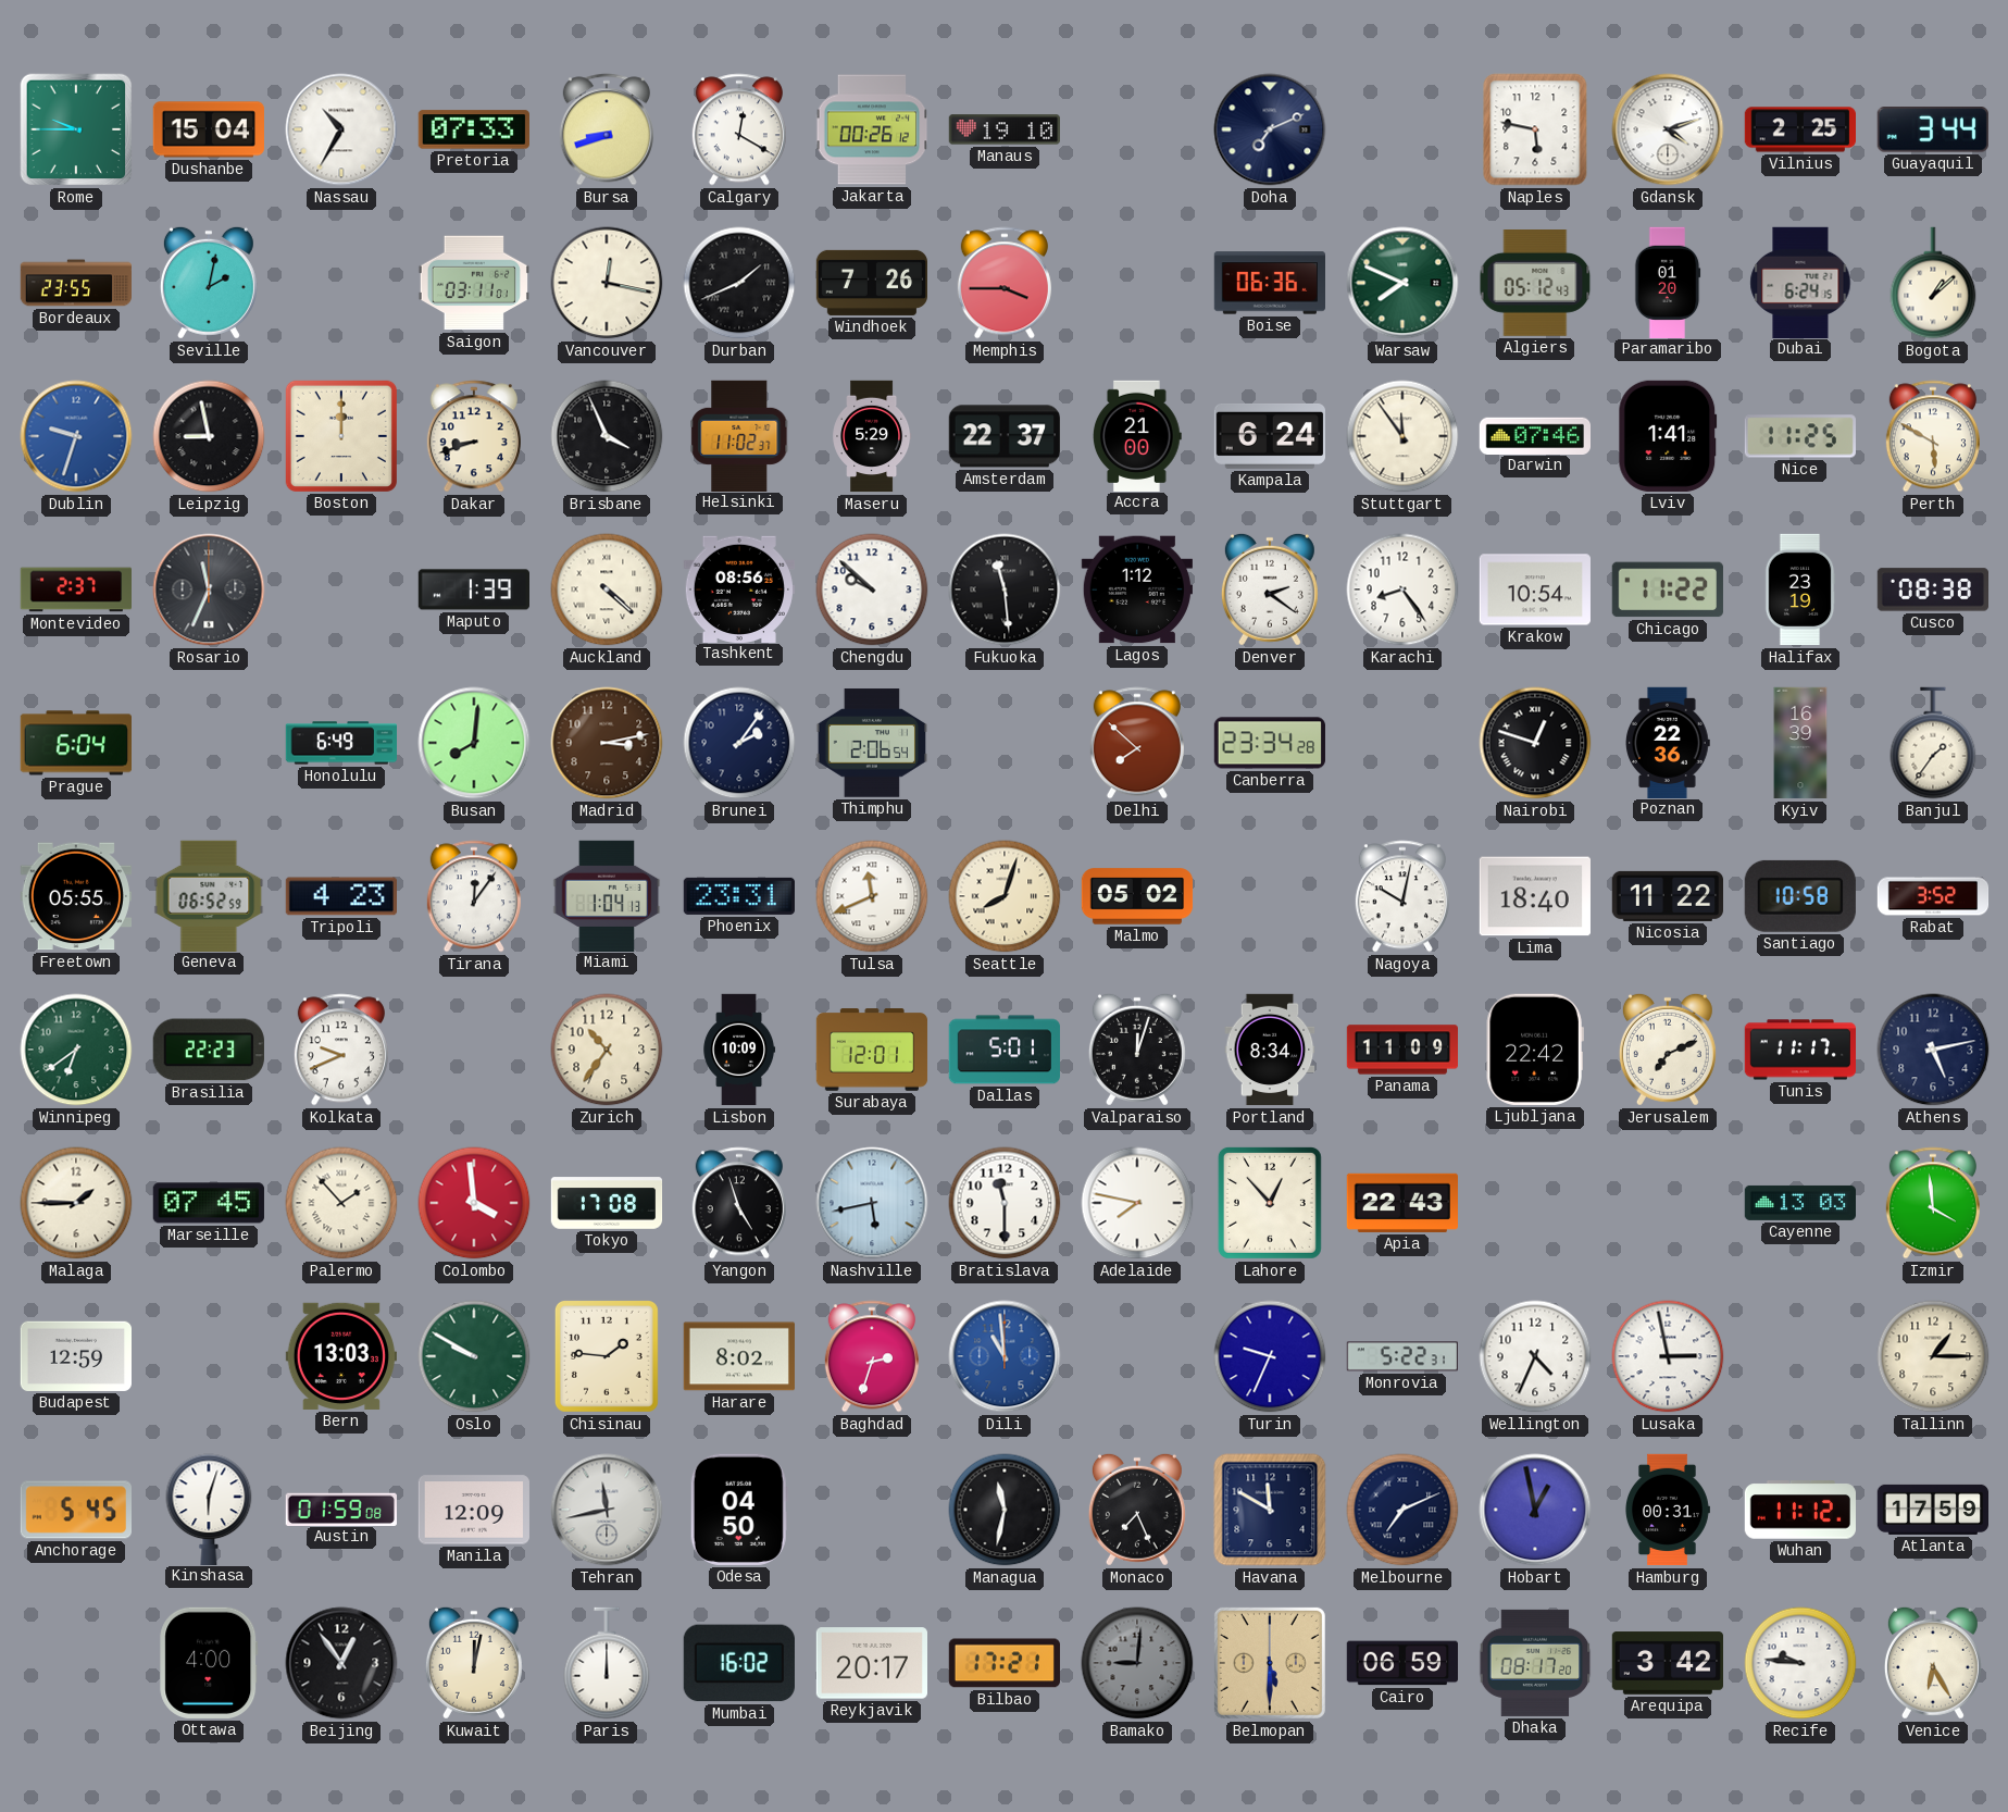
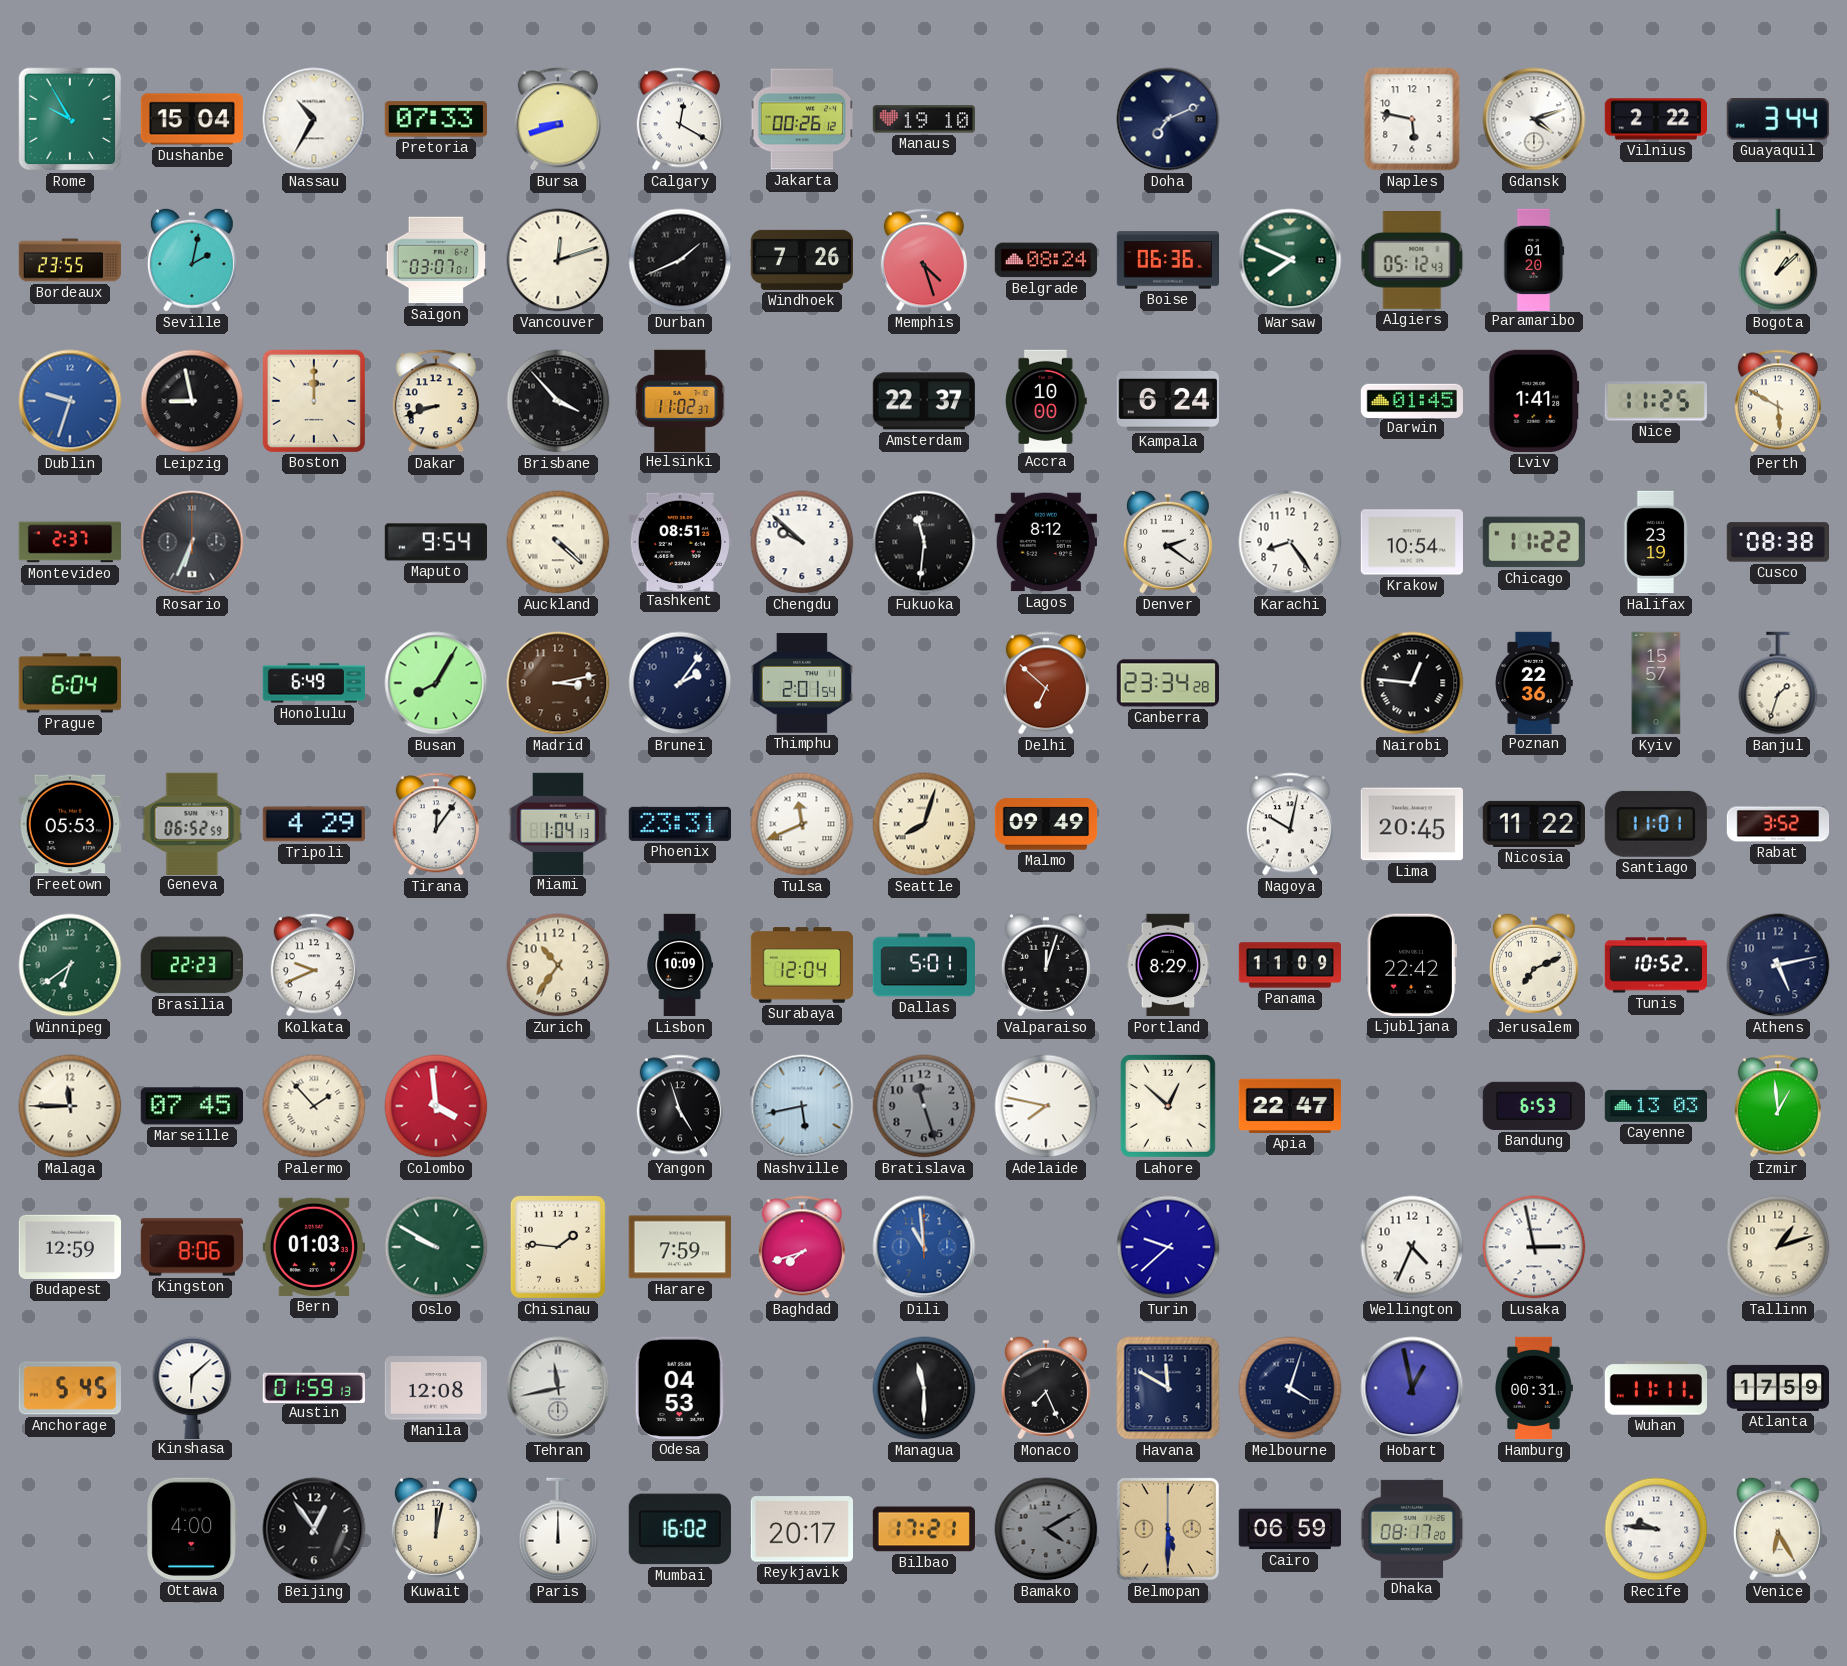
Rome: 9:45 -> 9:55 (70, 119)
Vilnius: 2:25 -> 2:22 (1655, 119)
Saigon: 03:11 -> 03:07 (436, 260)
Vancouver: 12:17 -> 12:12 (558, 260)
Memphis: 3:45 -> 4:27 (924, 260)
Belgrade: none -> 08:24 (1045, 260)
Dubai: 6:24 -> none (1800, 282)
Brisbane: 3:56 -> 3:53 (558, 401)
Maseru: 5:29 -> none (872, 436)
Accra: 21:00 -> 10:00 (1047, 400)
Stuttgart: 11:54 -> none (1402, 436)
Darwin: 07:46 -> 01:45 (1411, 400)
Rosario: 11:34 -> 6:34 (192, 542)
Maputo: 1:39 -> 9:54 (435, 542)
Tashkent: 08:56 -> 08:51 (680, 541)
Fukuoka: 11:29 -> 11:31 (924, 542)
Lagos: 1:12 -> 8:12 (1045, 542)
Busan: 8:01 -> 8:05 (436, 683)
Thimphu: 2:06 -> 2:01 (801, 683)
Delhi: 7:52 -> 6:52 (1046, 683)
Nairobi: 12:48 -> 12:46 (1412, 683)
Kyiv: 16:39 -> 15:57 (1656, 683)
Banjul: 1:36 -> 1:33 (1778, 683)
Freetown: 05:55 -> 05:53 (69, 824)
Tripoli: 4:23 -> 4:29 (313, 824)
Malmo: 05:02 -> 09:49 (1046, 824)
Lima: 18:40 -> 20:45 (1412, 824)
Santiago: 10:58 -> 11:01 (1656, 824)
Surabaya: 12:01 -> 12:04 (802, 965)
Portland: 8:34 -> 8:29 (1168, 965)
Tunis: 11:17 -> 10:52 (1655, 965)
Malaga: 1:45 -> 11:45 (70, 1106)
Tokyo: 17:08 -> none (607, 1203)
Bratislava: 11:30 -> 11:27 (924, 1106)
Bratislava dial: white -> grey (924, 1106)
Lahore: 12:53 -> 12:52 (1168, 1106)
Apia: 22:43 -> 22:47 (1289, 1106)
Bandung: none -> 6:53 (1534, 1106)
Izmir: 3:59 -> 12:59 (1778, 1106)
Kingston: none -> 8:06 (191, 1247)
Bern: 13:03 -> 01:03 (314, 1247)
Harare: 8:02 -> 7:59 (680, 1247)
Baghdad: 2:33 -> 7:42 (802, 1247)
Turin: 9:34 -> 9:38 (1168, 1247)
Monrovia: 5:22 -> none (1401, 1356)
Tallinn: 1:15 -> 1:12 (1778, 1247)
Kinshasa: 6:03 -> 6:08 (192, 1387)
Austin: 01:59:08 -> 01:59:13 (314, 1387)
Manila: 12:09 -> 12:08 (436, 1388)
Odesa: 04:50 -> 04:53 (680, 1388)
Managua: 11:32 -> 11:30 (924, 1388)
Melbourne: 7:11 -> 4:03 (1290, 1388)
Wuhan: 11:12 -> 11:11 (1655, 1388)
Bamako: 9:01 -> 4:10 (1046, 1529)
Arequipa: 3:42 -> none (1667, 1663)
